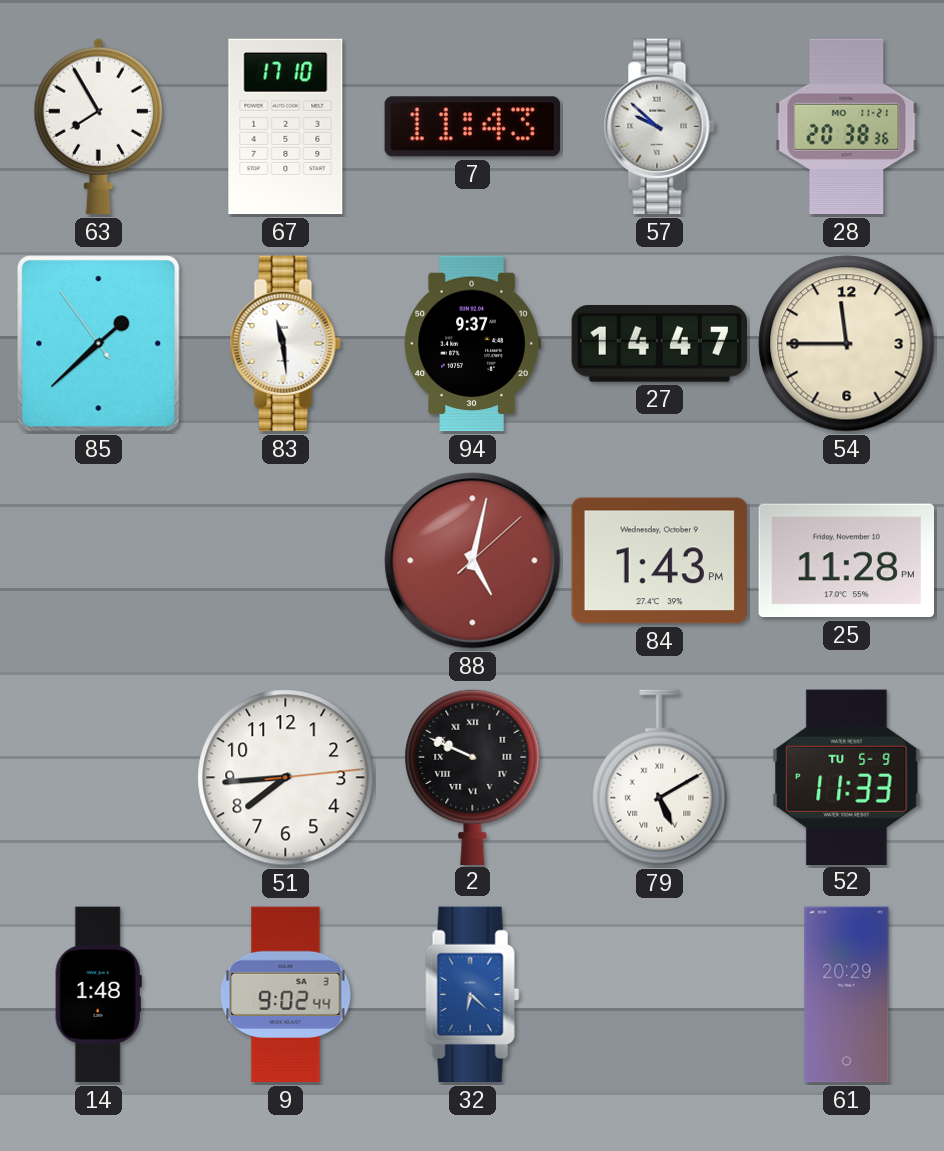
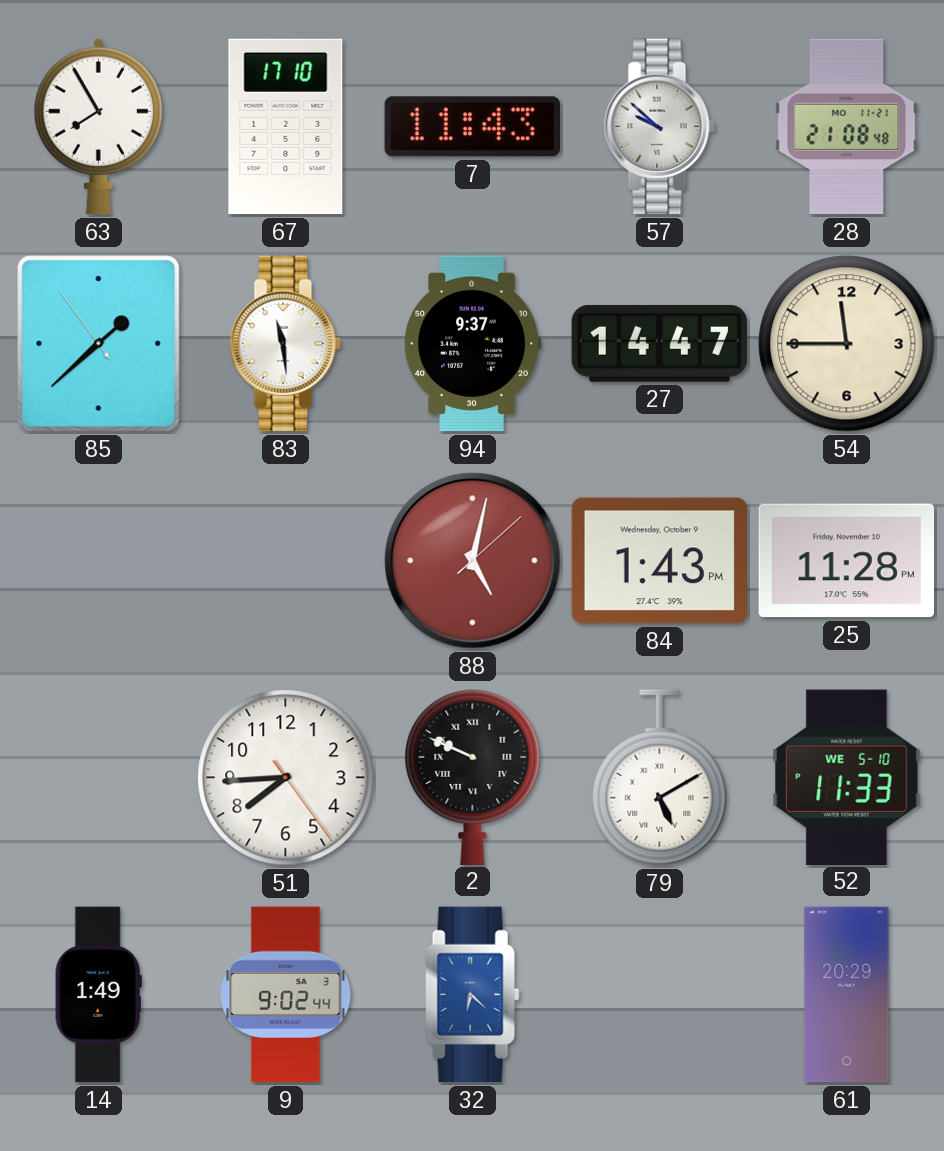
28: 20:38 -> 21:08 (847, 127)
51: 7:44:14 -> 7:44:24 (286, 778)
52 date: TU 5-9 -> WE 5-10 (847, 777)
14: 1:48 -> 1:49 (98, 995)
